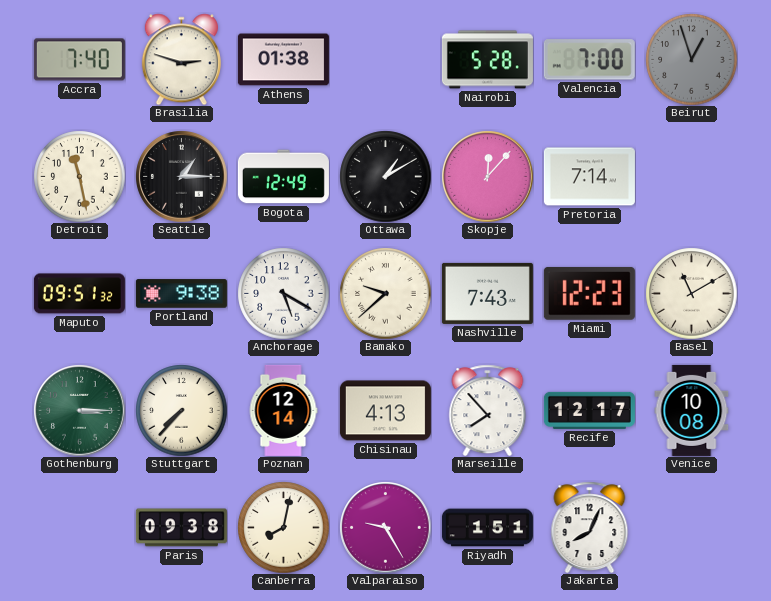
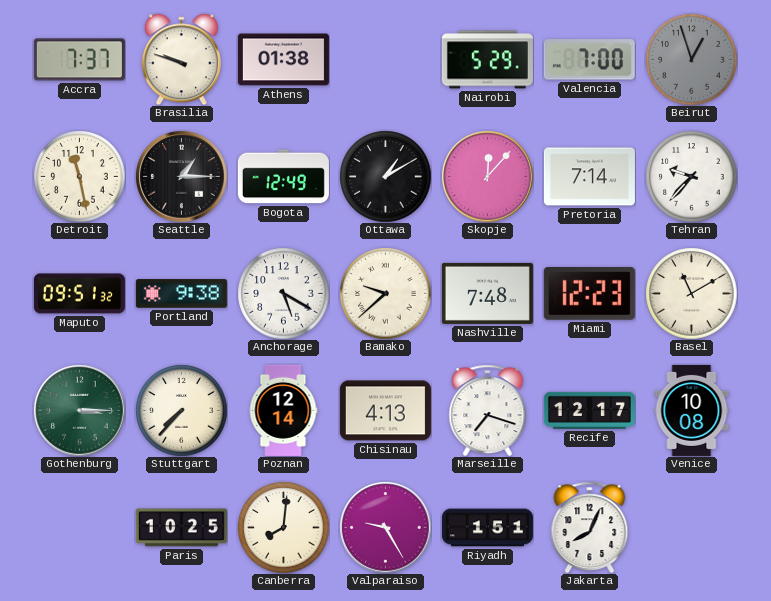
Accra: 7:40 -> 7:37 (79, 60)
Brasilia: 2:48 -> 9:48 (181, 59)
Nairobi: 5:28 -> 5:29 (487, 60)
Tehran: none -> 9:37 (691, 176)
Nashville: 7:43 -> 7:48 (487, 293)
Marseille: 7:53 -> 7:18 (488, 410)
Paris: 09:38 -> 10:25 (181, 528)
Canberra: 8:02 -> 8:01 (283, 527)
